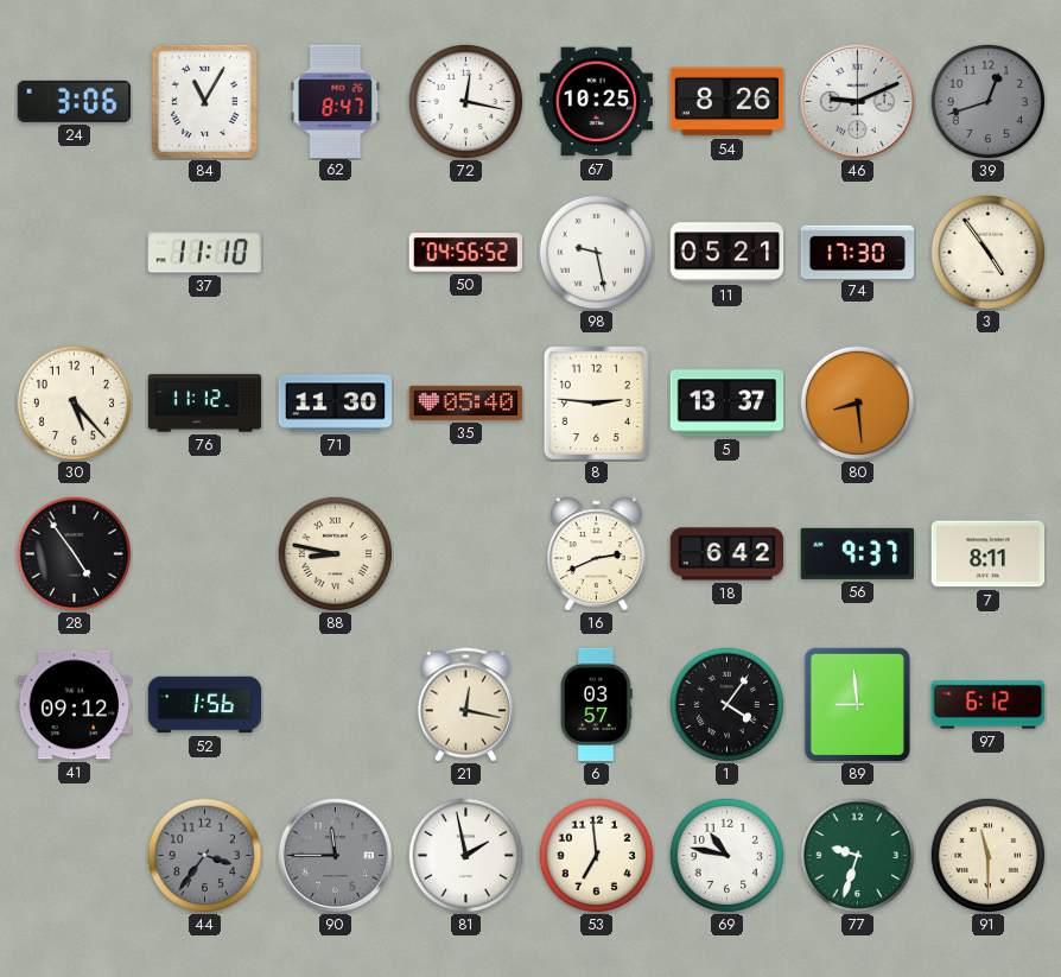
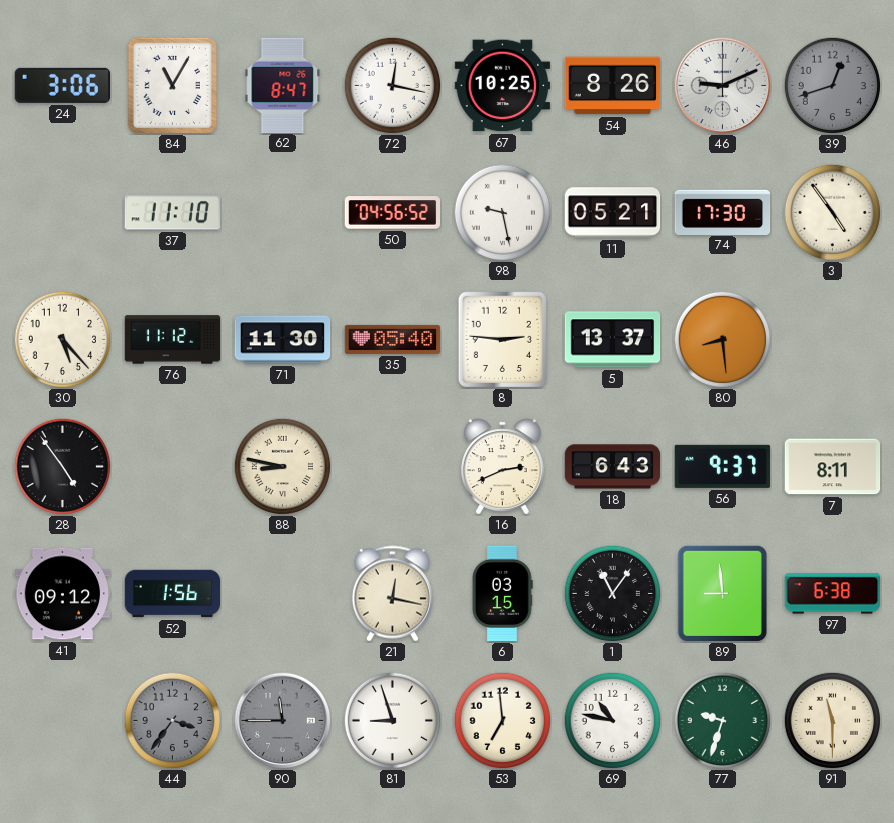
18: 6:42 -> 6:43 (613, 467)
6: 03:57 -> 03:15 (503, 594)
1: 4:06 -> 11:06 (612, 593)
97: 6:12 -> 6:38 (833, 594)
81: 1:58 -> 8:57 (392, 720)
